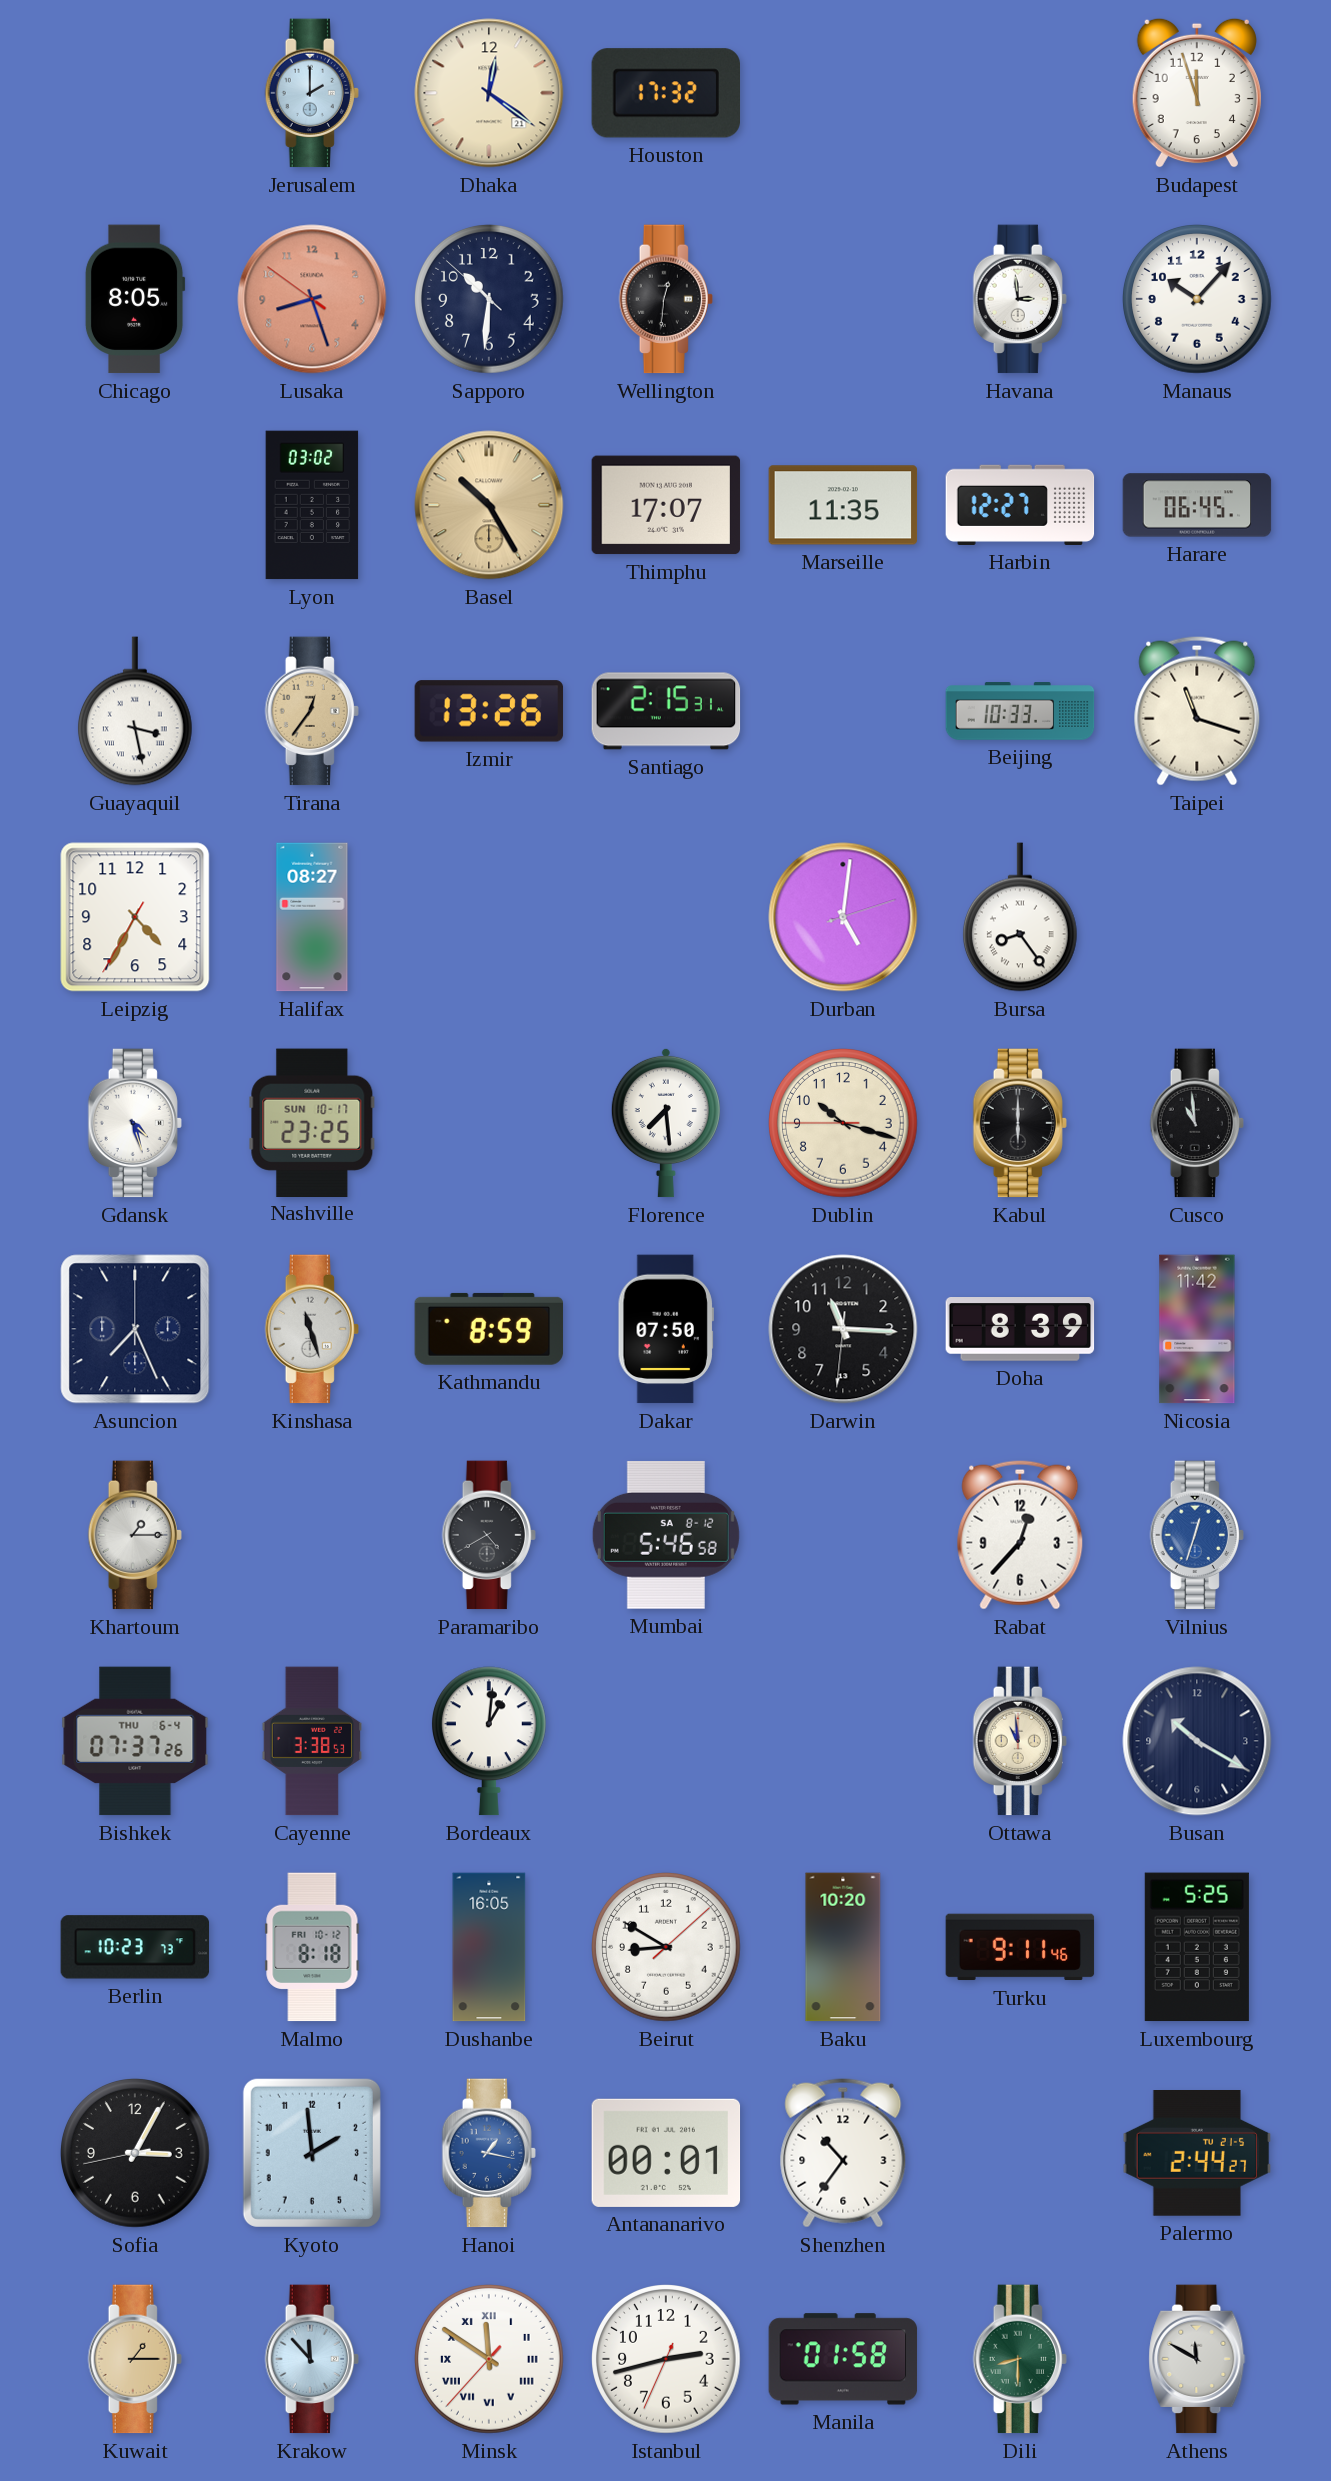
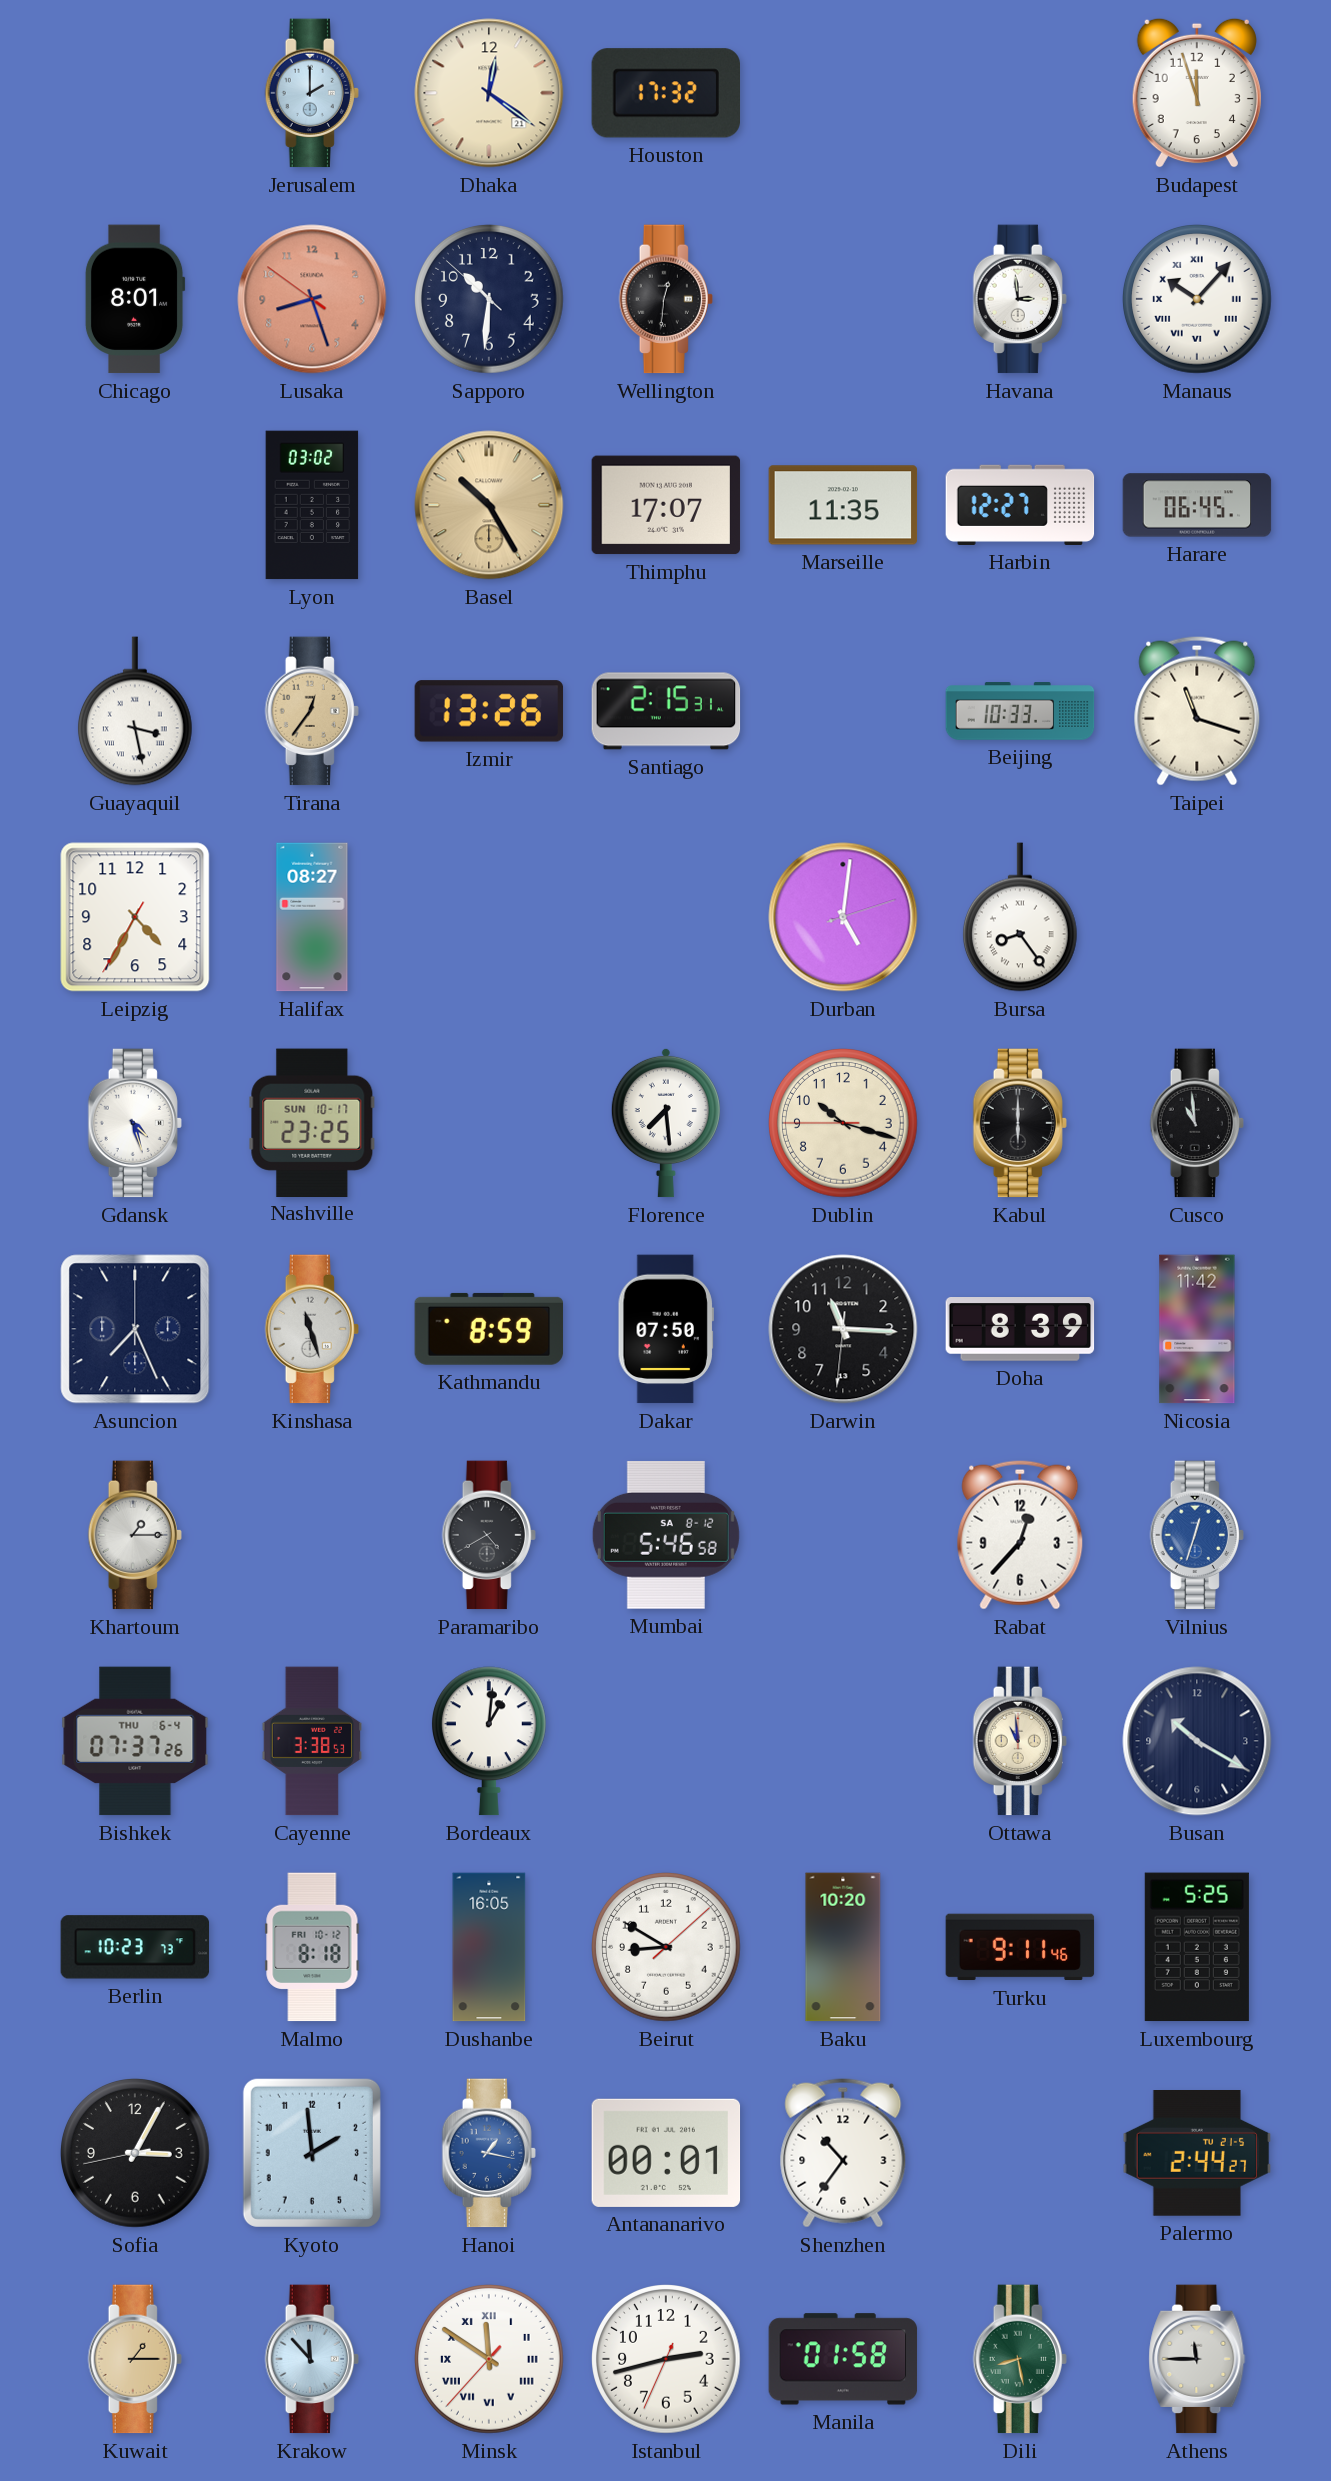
Chicago: 8:05 -> 8:01 (135, 299)
Manaus numerals: Arabic -> Roman (1198, 300)
Dili: 8:30 -> 8:28 (1020, 2359)
Athens: 11:50 -> 11:45 (1197, 2359)
